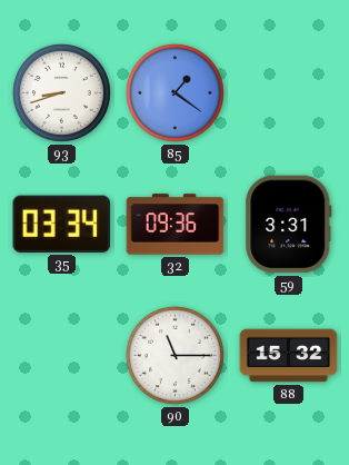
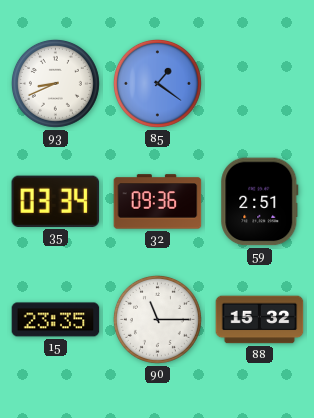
93: 8:42 -> 8:41 (55, 83)
59: 3:31 -> 2:51 (260, 202)
15: none -> 23:35 (56, 320)
